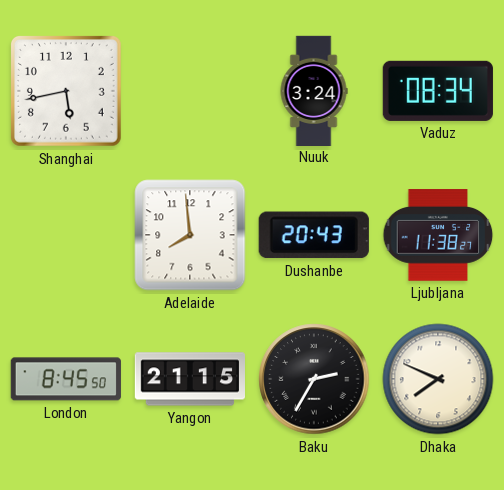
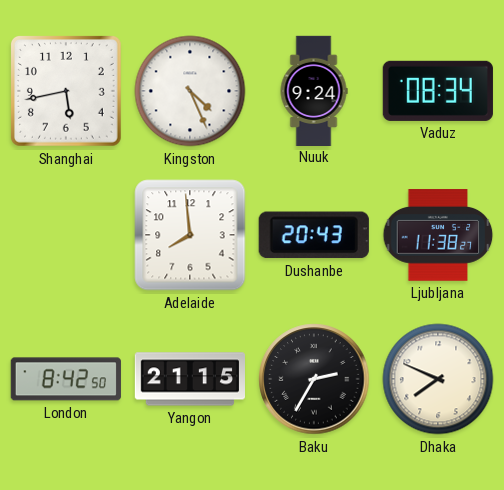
Kingston: none -> 4:26 (190, 91)
Nuuk: 3:24 -> 9:24 (314, 90)
London: 8:45 -> 8:42 (66, 379)
